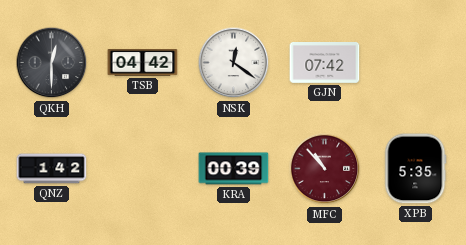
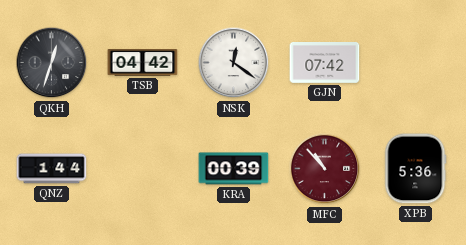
QKH: 12:30 -> 12:33 (52, 63)
QNZ: 1:42 -> 1:44 (52, 169)
XPB: 5:35 -> 5:36 (416, 169)
